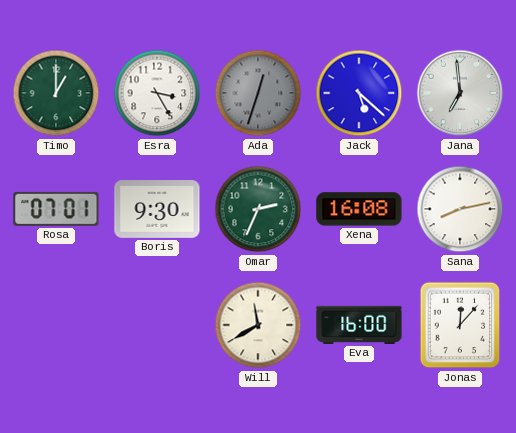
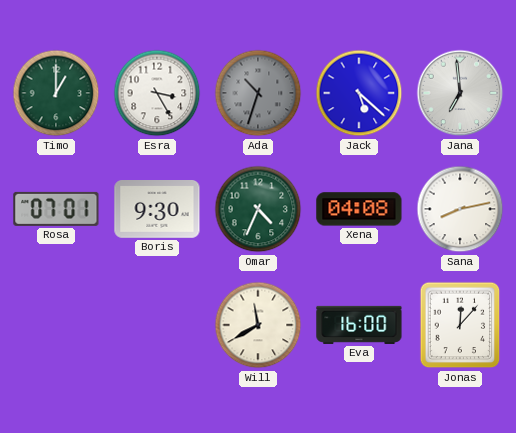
Ada: 12:33 -> 10:33 (258, 93)
Omar: 2:34 -> 4:34 (258, 209)
Xena: 16:08 -> 04:08 (359, 209)
